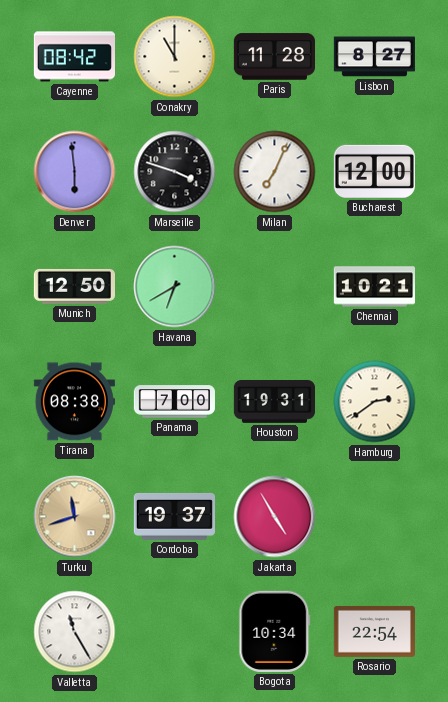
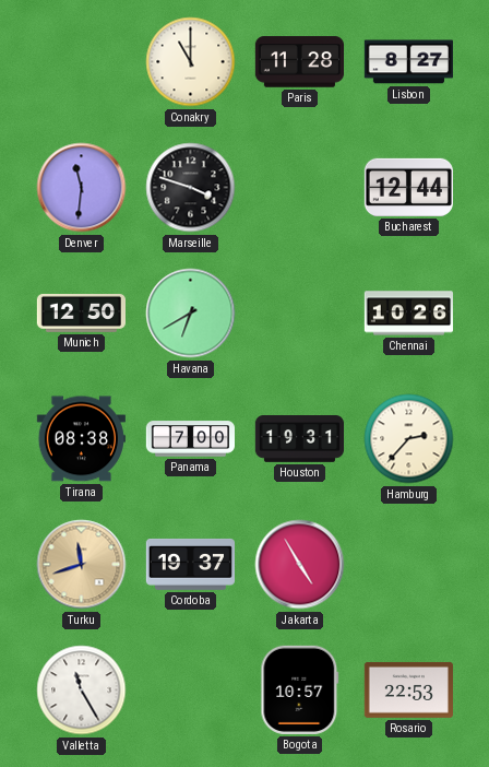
Cayenne: 08:42 -> none (74, 57)
Denver: 5:59 -> 11:31 (82, 188)
Milan: 7:04 -> none (275, 172)
Bucharest: 12:00 -> 12:44 (408, 187)
Chennai: 10:21 -> 10:26 (408, 314)
Hamburg: 2:39 -> 2:37 (409, 439)
Bogota: 10:34 -> 10:57 (300, 689)
Rosario: 22:54 -> 22:53 (408, 689)
